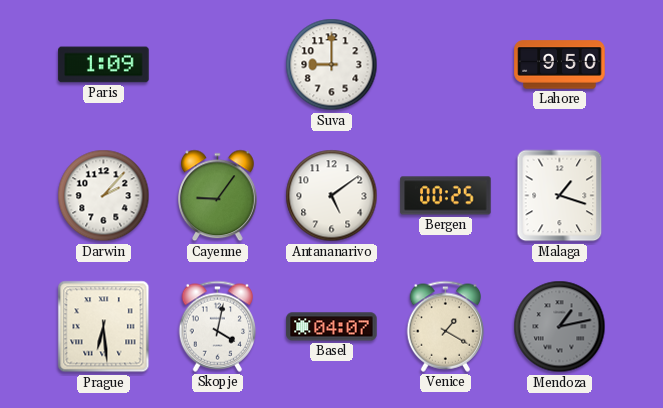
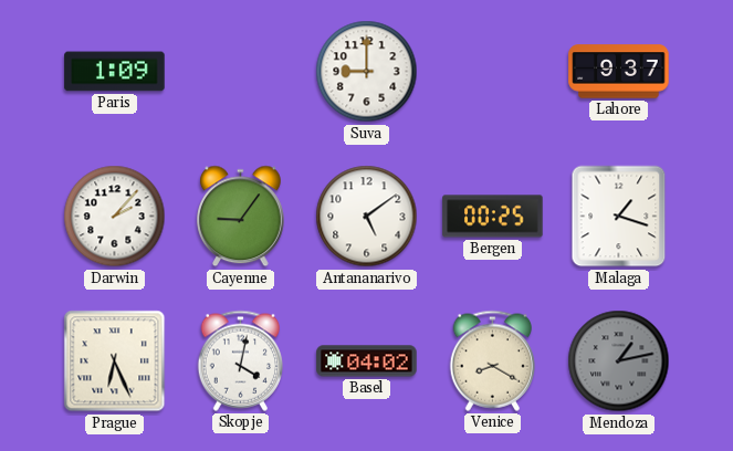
Lahore: 9:50 -> 9:37 (619, 72)
Prague: 6:29 -> 6:26 (115, 361)
Basel: 04:07 -> 04:02 (367, 361)
Venice: 1:20 -> 8:20 (493, 360)
